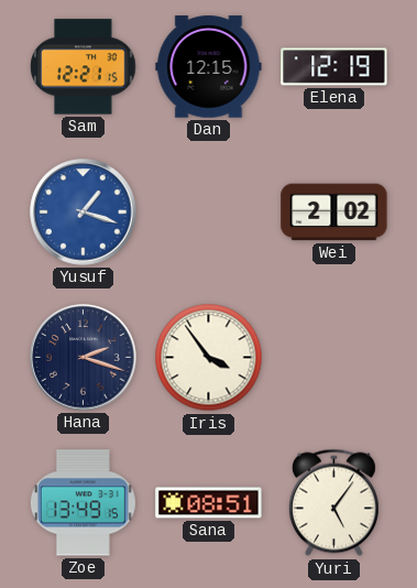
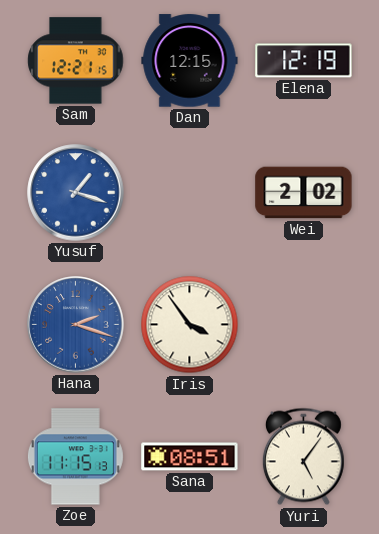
Hana dial: navy -> blue (76, 325)
Zoe: 13:49 -> 11:15 (75, 457)
